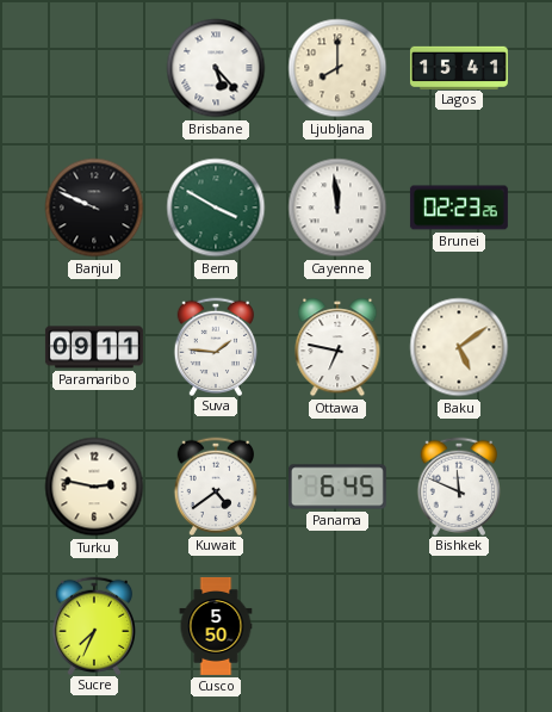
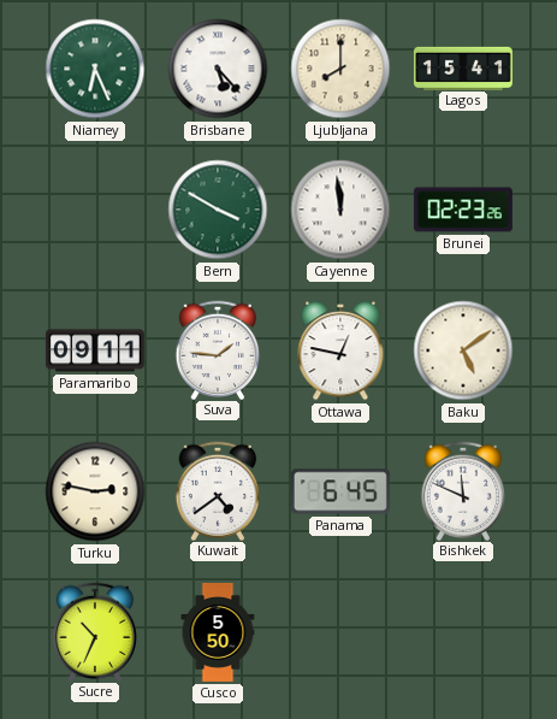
Niamey: none -> 6:26 (95, 69)
Banjul: 9:49 -> none (94, 208)
Ottawa: 6:47 -> 12:47 (340, 350)
Sucre: 7:34 -> 10:34 (95, 631)
